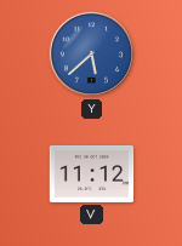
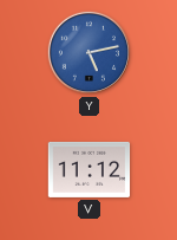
Y: 5:38 -> 5:13 (88, 52)
